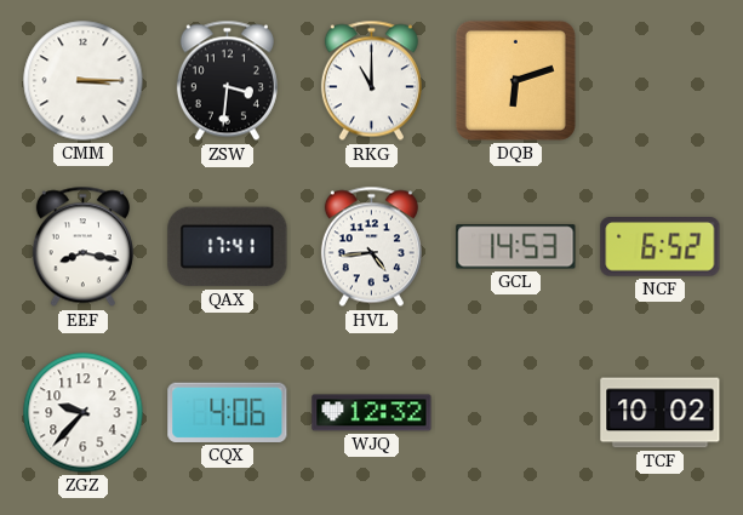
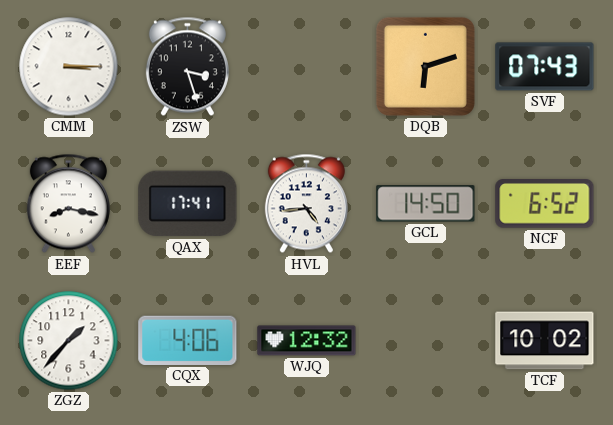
ZSW: 3:31 -> 3:27 (187, 67)
RKG: 11:00 -> none (371, 81)
SVF: none -> 07:43 (545, 67)
GCL: 14:53 -> 14:50 (426, 204)
ZGZ: 9:37 -> 1:37 (69, 341)
